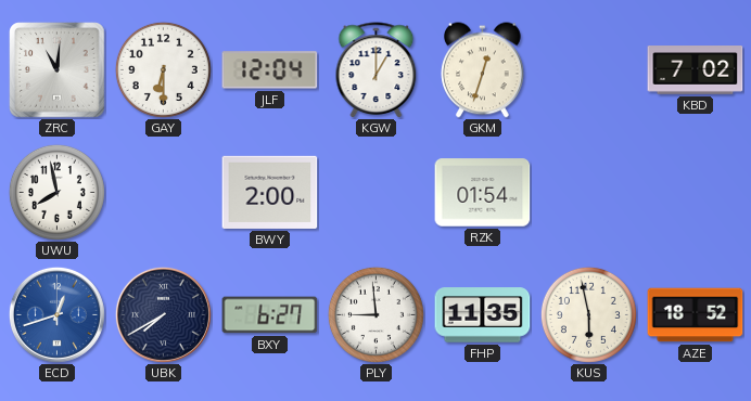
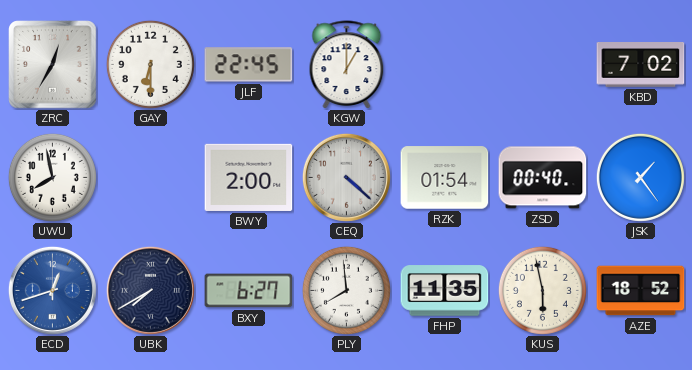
ZRC: 11:01 -> 12:35 (53, 65)
JLF: 12:04 -> 22:45 (249, 65)
GKM: 12:33 -> none (483, 70)
CEQ: none -> 4:22 (346, 177)
ZSD: none -> 00:40 (543, 178)
JSK: none -> 1:24 (640, 177)
PLY: 8:59 -> 7:59 (346, 290)
